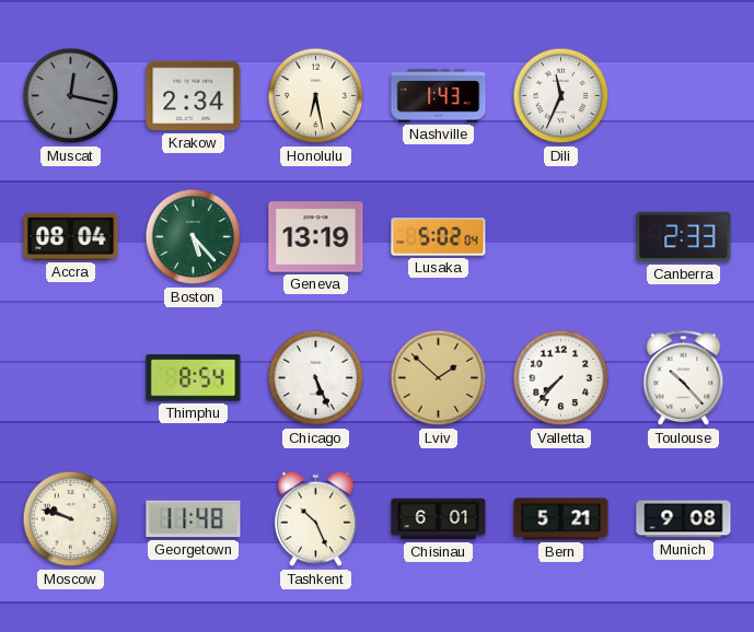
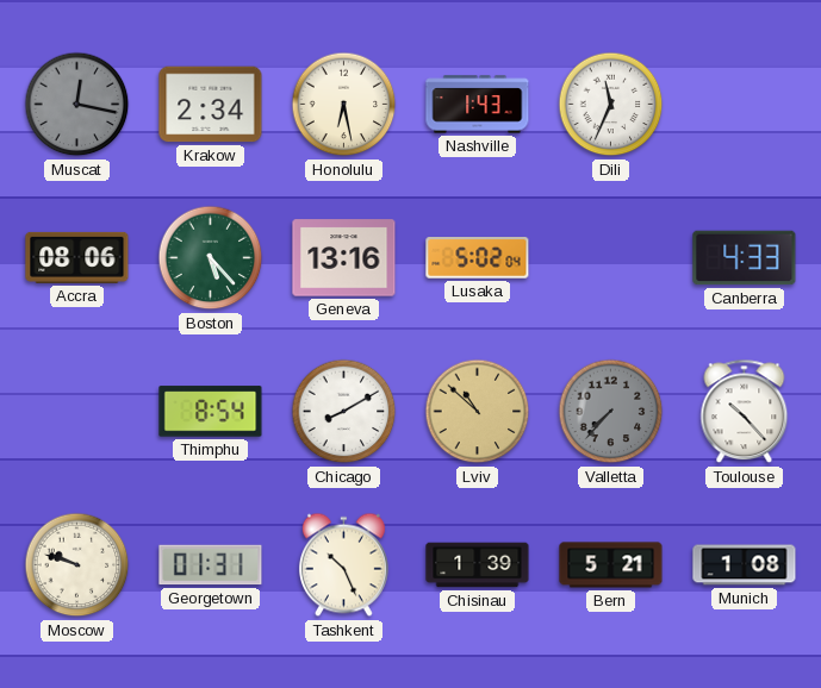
Accra: 08:04 -> 08:06 (77, 257)
Geneva: 13:19 -> 13:16 (344, 258)
Canberra: 2:33 -> 4:33 (745, 258)
Chicago: 5:26 -> 8:10 (344, 412)
Lviv: 1:52 -> 10:52 (478, 412)
Valletta dial: white -> grey (611, 412)
Georgetown: 11:48 -> 01:31 (211, 565)
Chisinau: 6:01 -> 1:39 (478, 565)
Munich: 9:08 -> 1:08 (745, 565)
